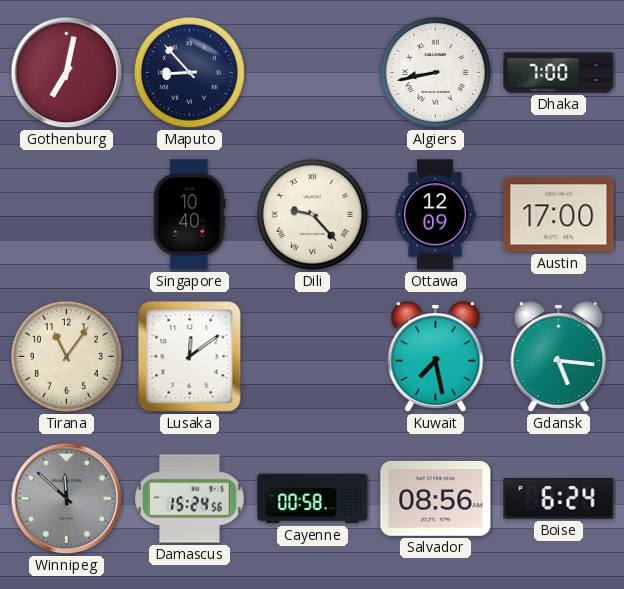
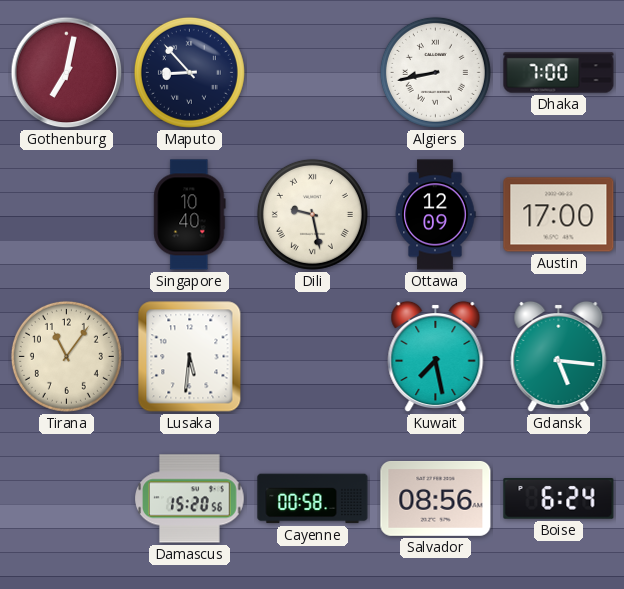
Dili: 9:23 -> 9:28 (312, 214)
Lusaka: 12:09 -> 5:31 (190, 357)
Winnipeg: 11:52 -> none (67, 499)
Damascus: 15:24 -> 15:20 (190, 499)
